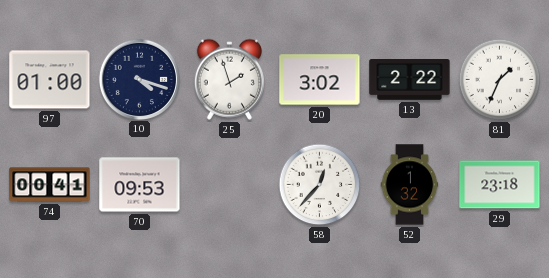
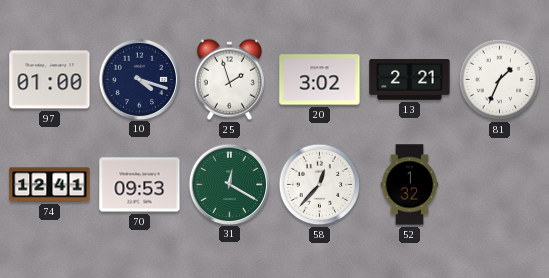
13: 2:22 -> 2:21 (410, 80)
74: 00:41 -> 12:41 (50, 185)
31: none -> 12:20 (229, 184)
29: 23:18 -> none (500, 185)
